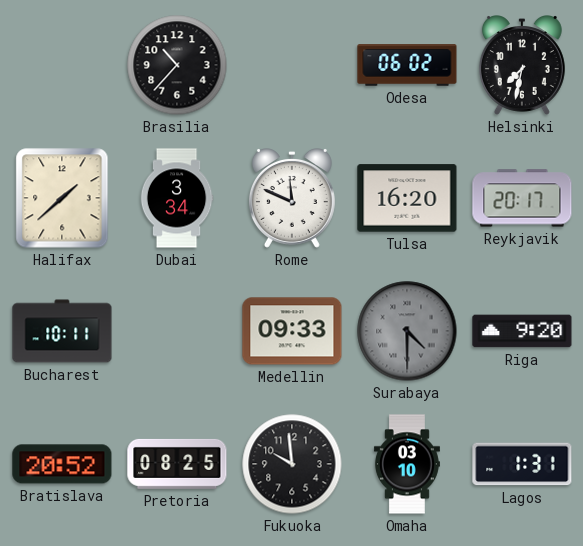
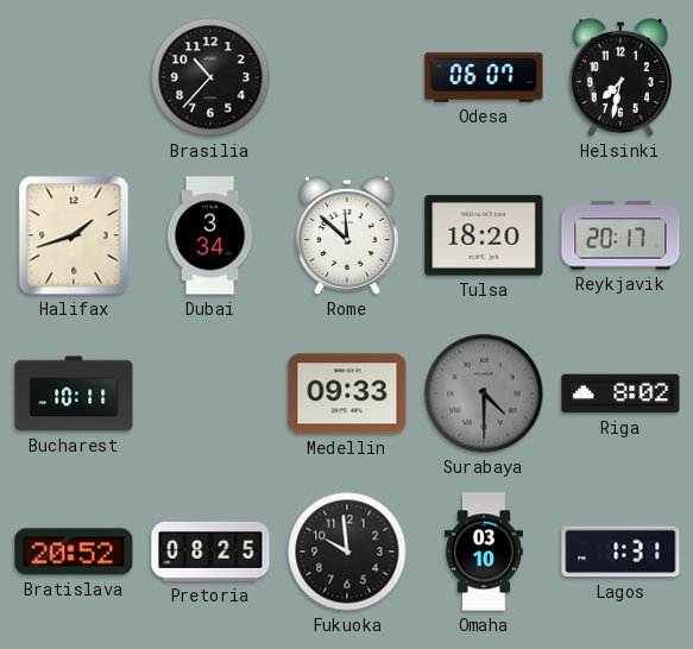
Odesa: 06:02 -> 06:07 (484, 77)
Halifax: 1:38 -> 1:42 (74, 235)
Rome: 11:49 -> 11:52 (347, 237)
Tulsa: 16:20 -> 18:20 (484, 235)
Riga: 9:20 -> 8:02 (620, 393)
